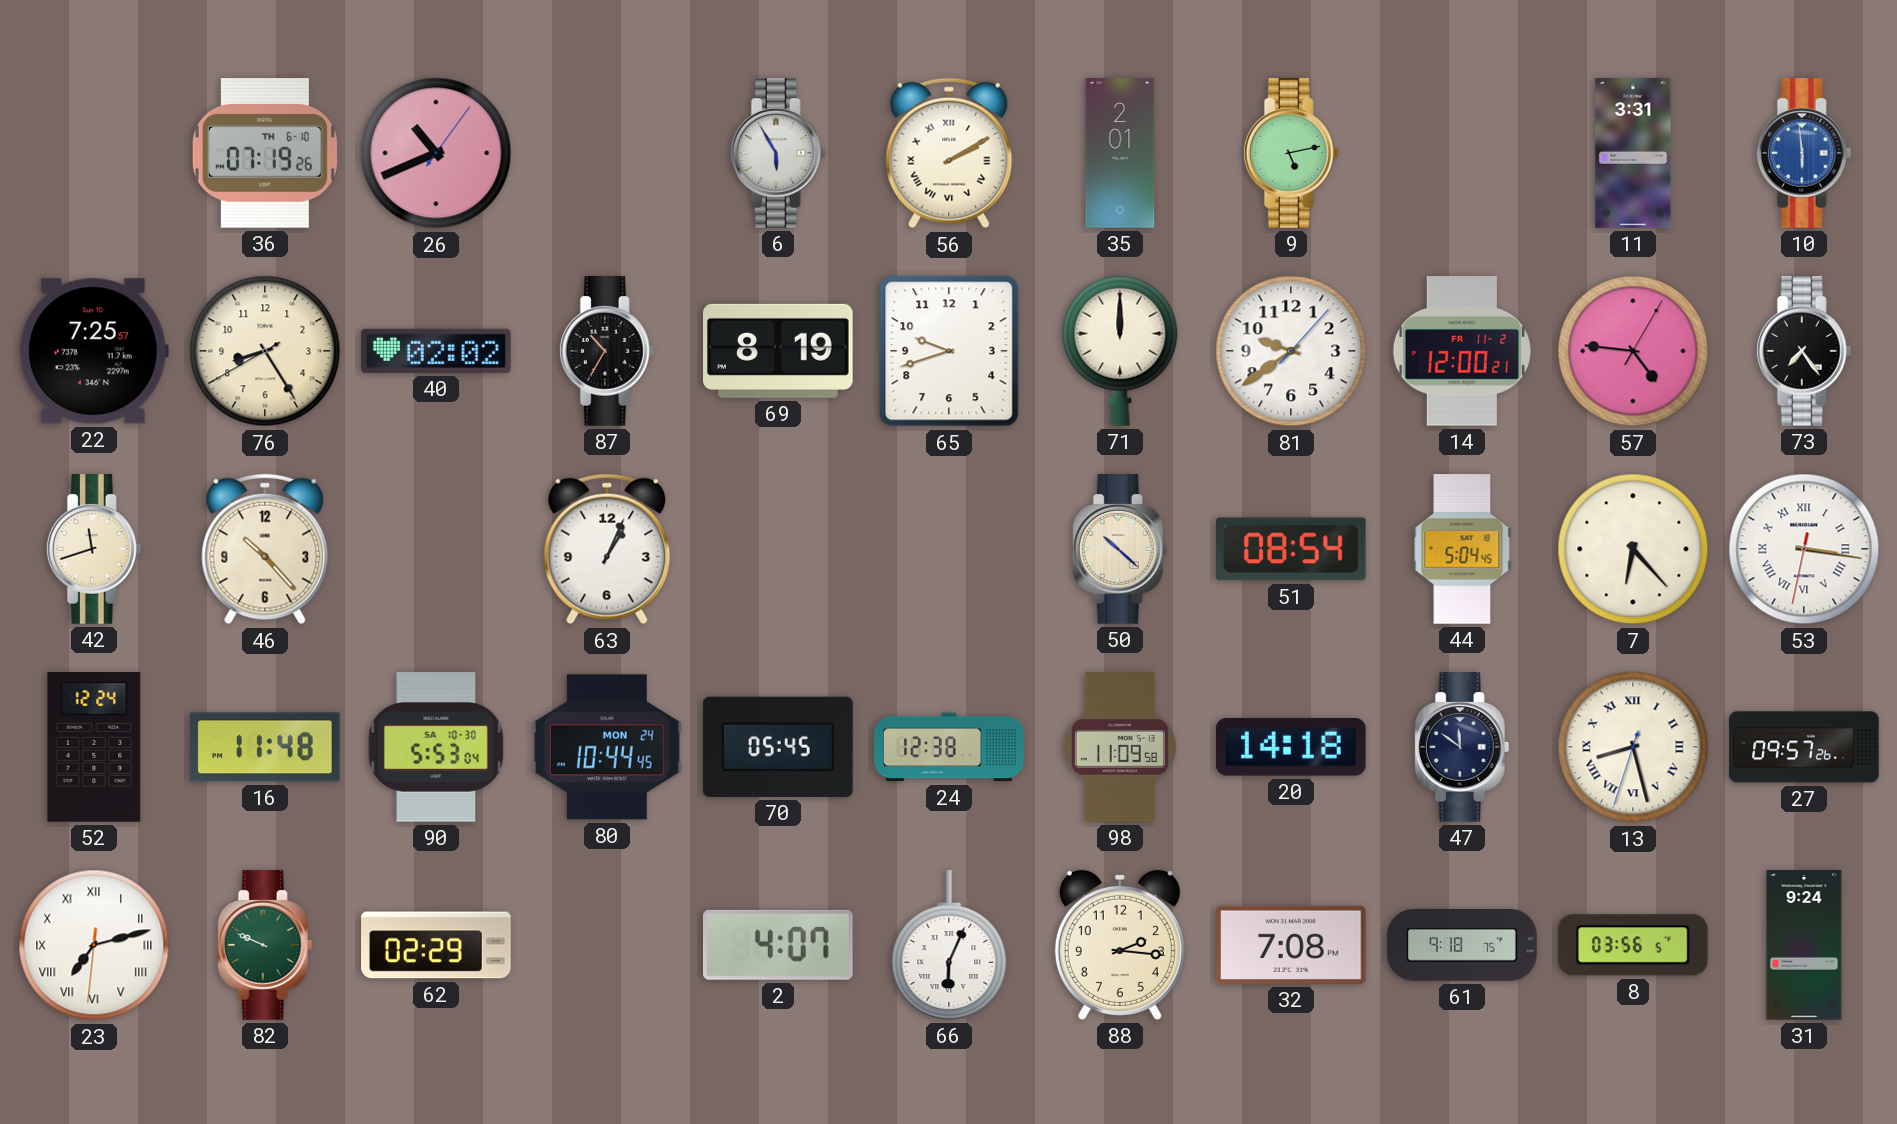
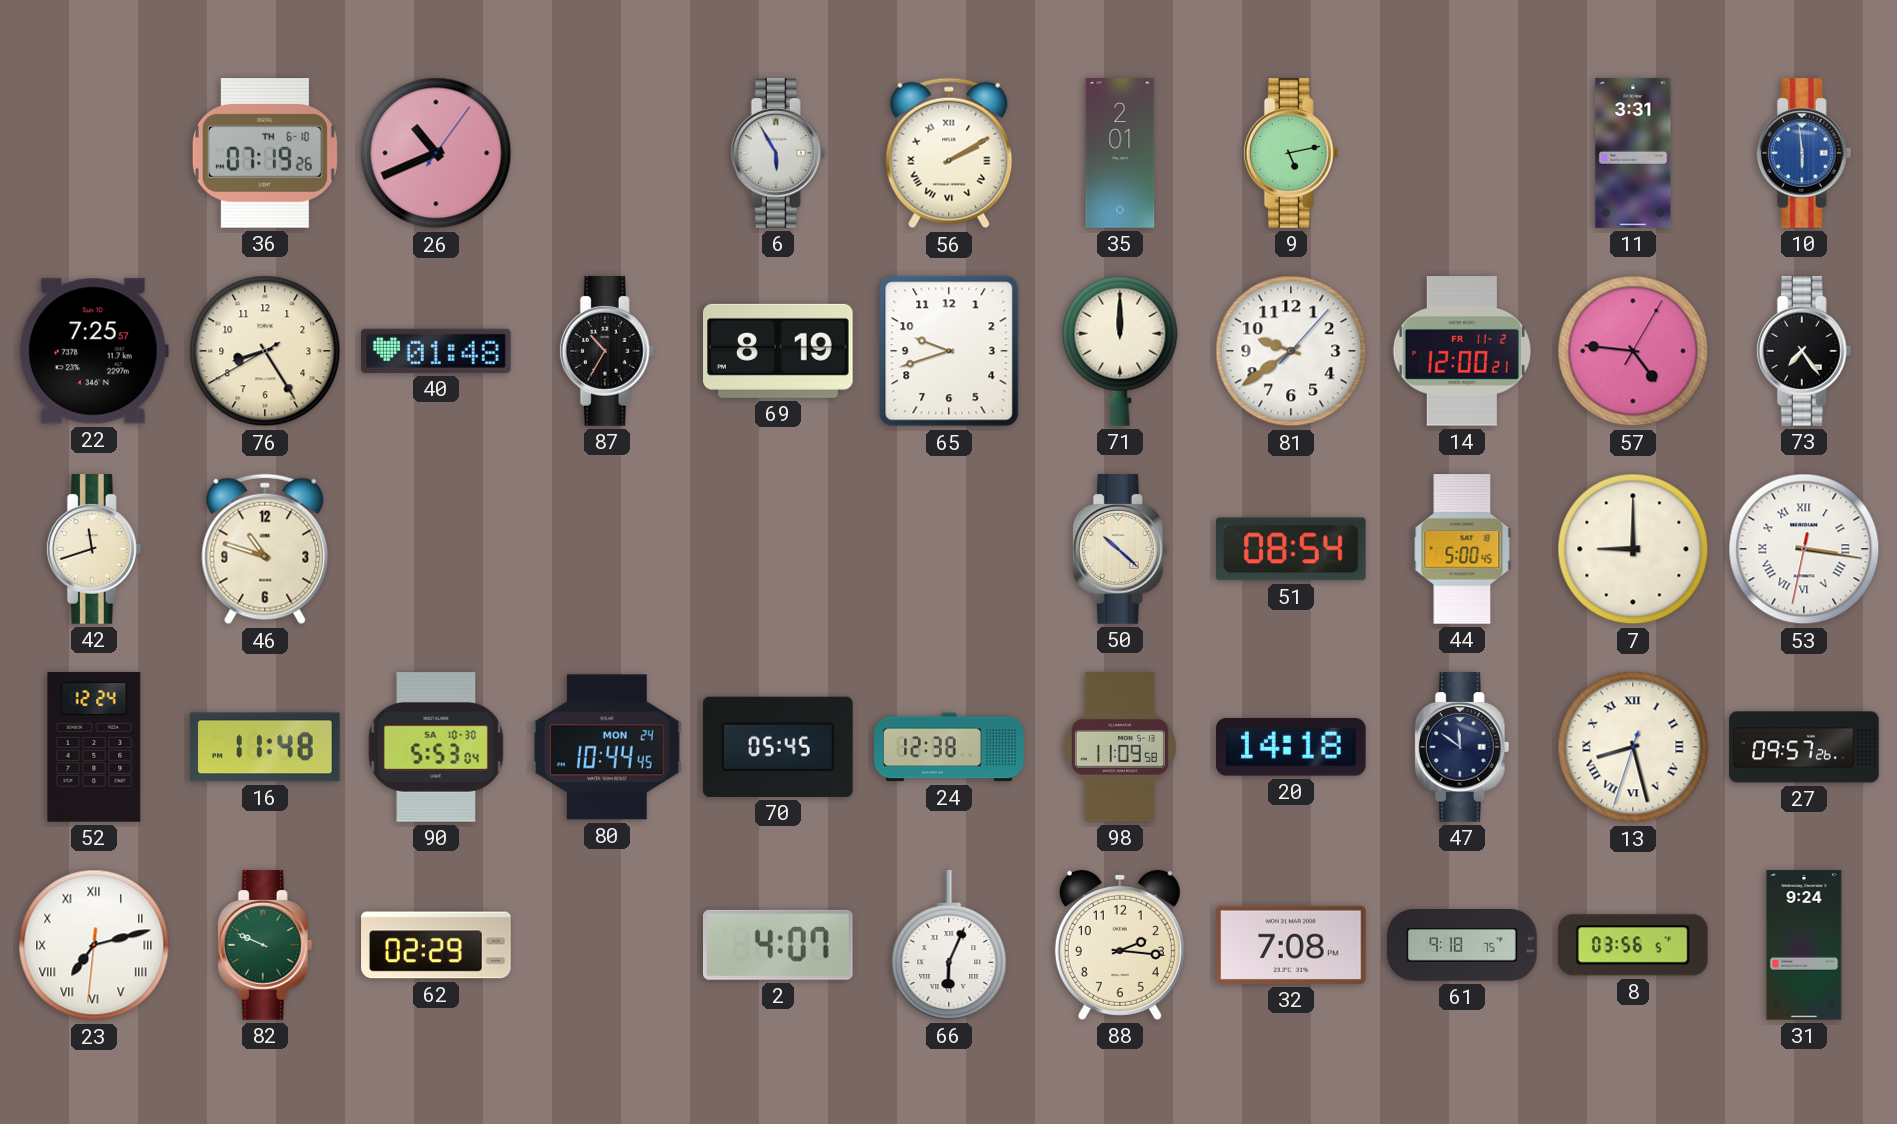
40: 02:02 -> 01:48 (436, 351)
46: 10:23 -> 10:48 (265, 549)
63: 1:04 -> none (607, 549)
44: 5:04 -> 5:00 (1462, 549)
7: 6:23 -> 9:00 (1633, 549)
